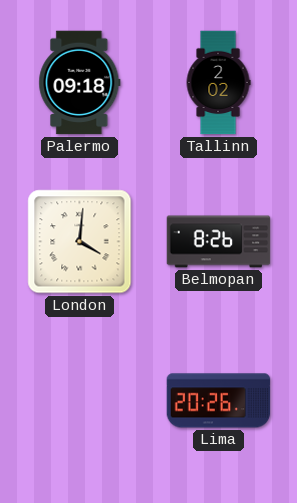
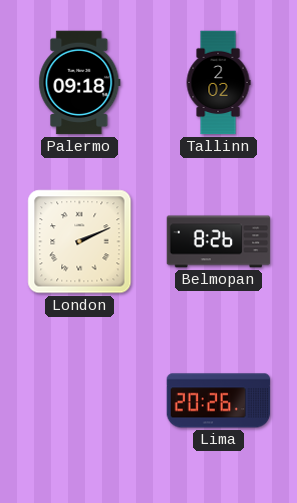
London: 4:01 -> 2:11 (80, 242)
